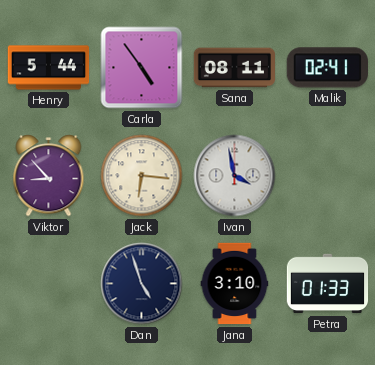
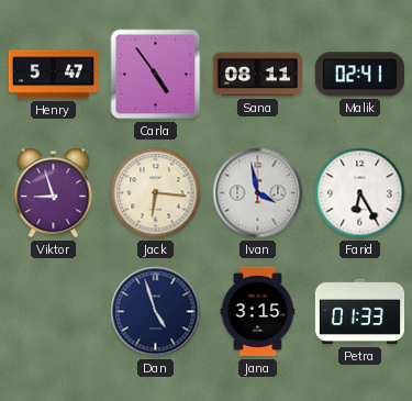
Henry: 5:44 -> 5:47 (54, 75)
Viktor: 8:53 -> 8:57 (54, 193)
Farid: none -> 6:25 (360, 193)
Jana: 3:10 -> 3:15 (258, 312)
